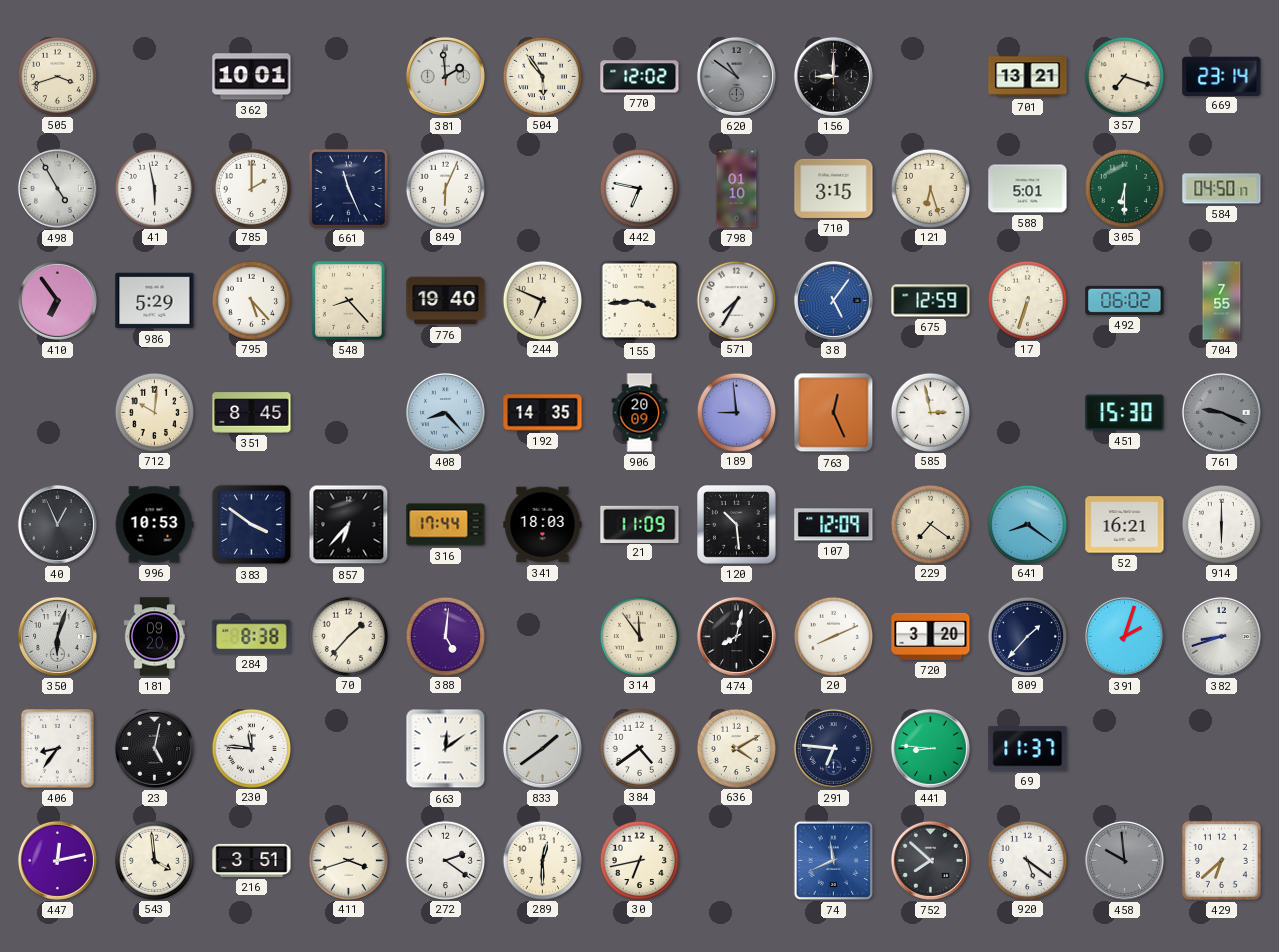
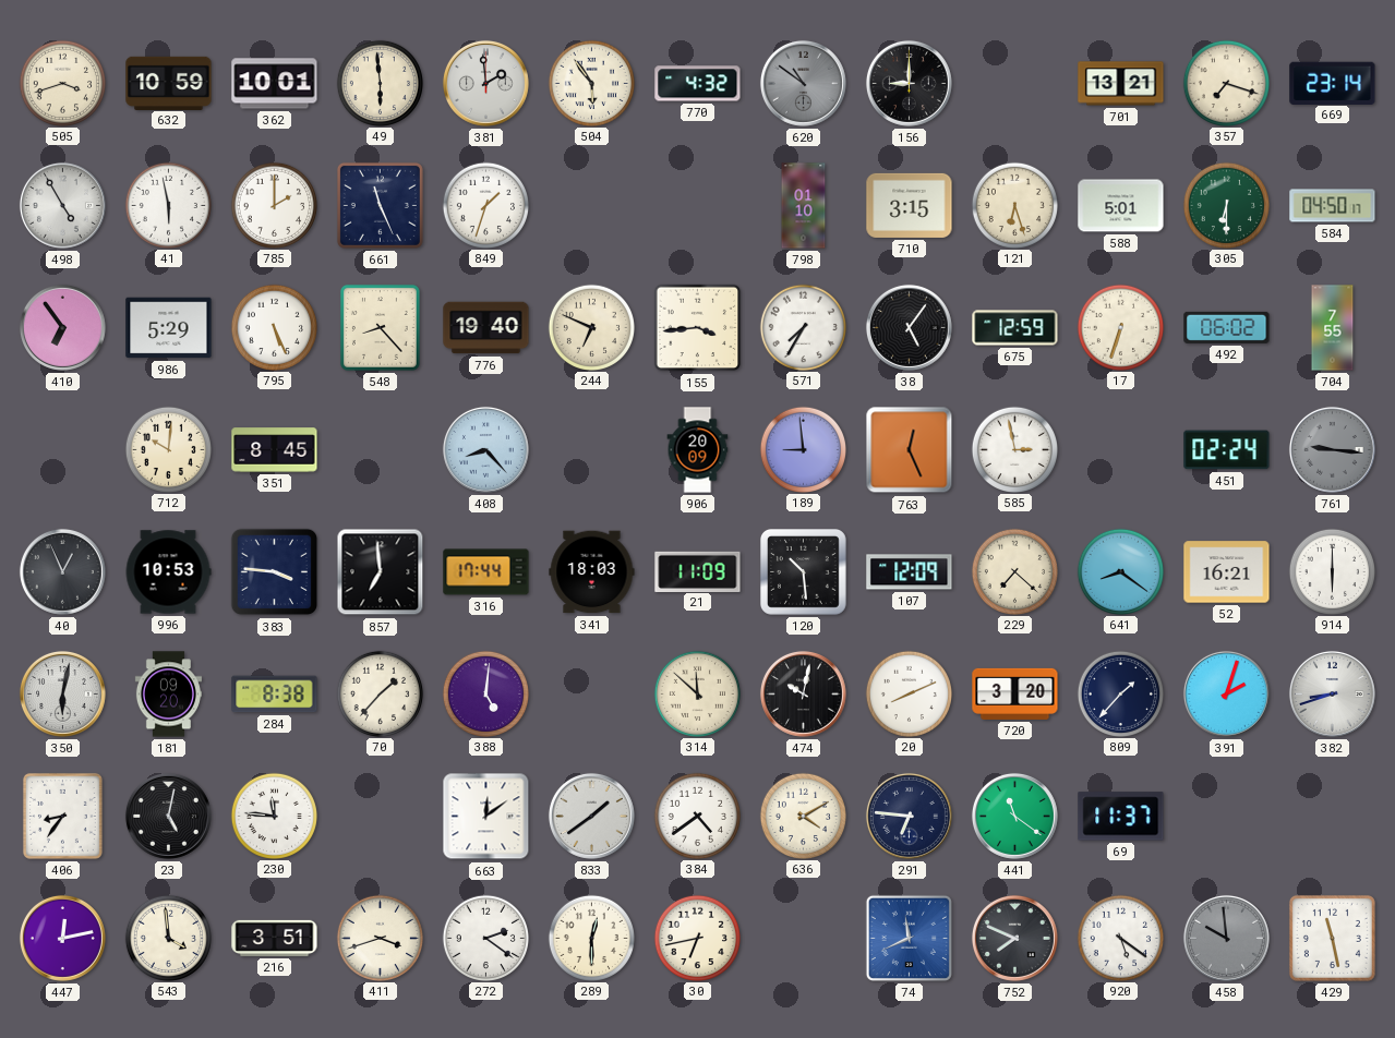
632: none -> 10:59 (169, 83)
49: none -> 5:59 (380, 83)
770: 12:02 -> 4:32 (698, 84)
849: 6:04 -> 1:33 (485, 205)
442: 6:47 -> none (639, 188)
795: 5:23 -> 5:26 (274, 327)
38 dial: blue -> black (909, 327)
192: 14:35 -> none (543, 413)
451: 15:30 -> 02:24 (1227, 450)
761: 9:19 -> 9:16 (1332, 449)
383: 3:51 -> 3:46 (275, 572)
857: 6:37 -> 6:59 (381, 572)
229: 7:21 -> 7:22 (1014, 571)
350: 6:03 -> 6:02 (62, 693)
314: 11:54 -> 11:52 (697, 693)
474: 8:02 -> 10:02 (803, 693)
441: 8:46 -> 11:21 (1014, 816)
752: 7:52 -> 7:49 (1014, 938)
429: 6:38 -> 11:28 (1332, 938)
